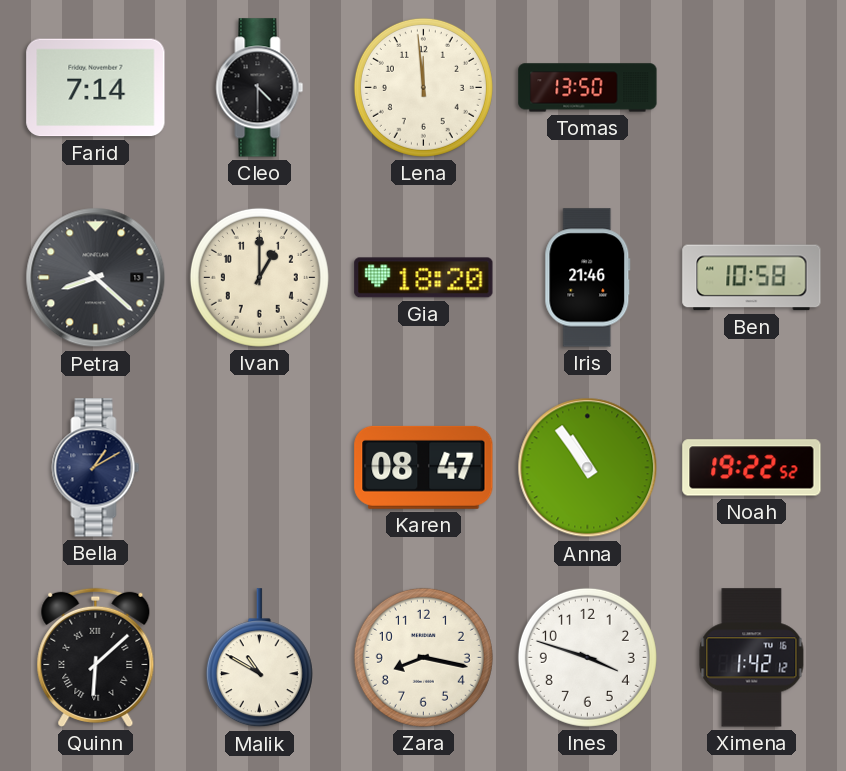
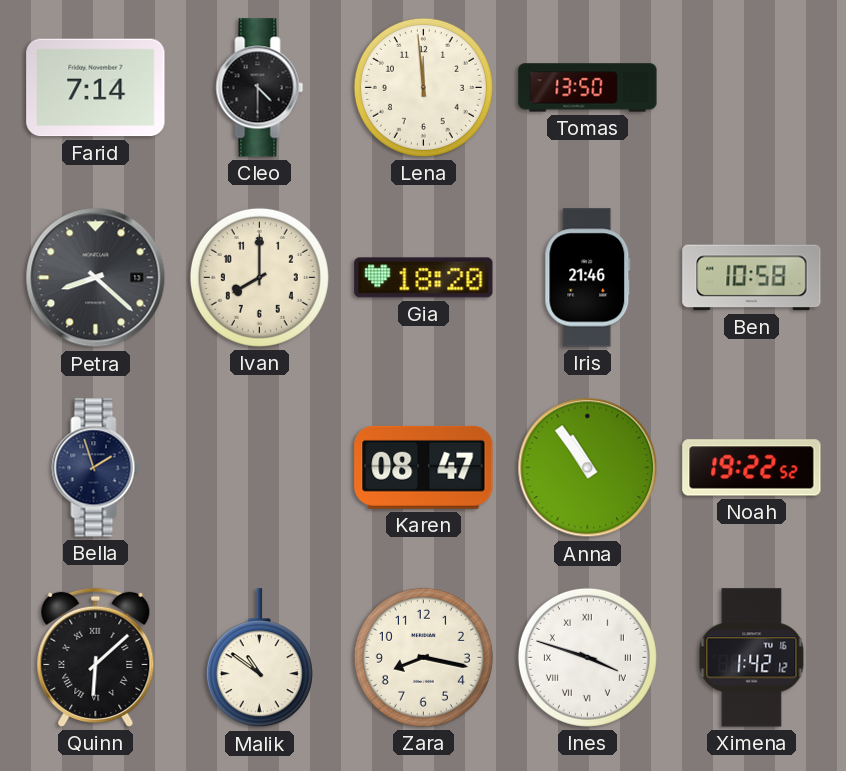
Ivan: 1:00 -> 8:00 (259, 277)
Bella: 1:10 -> 1:57 (96, 468)
Malik: 10:50 -> 10:51 (259, 658)
Ines numerals: Arabic -> Roman (587, 657)
